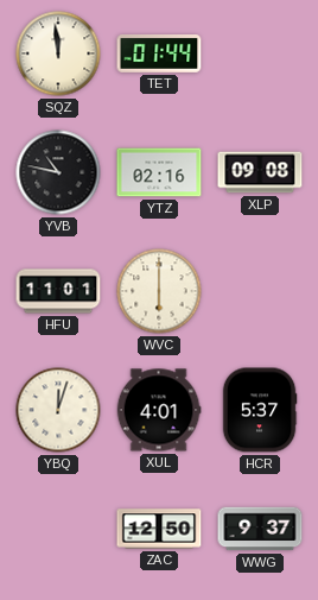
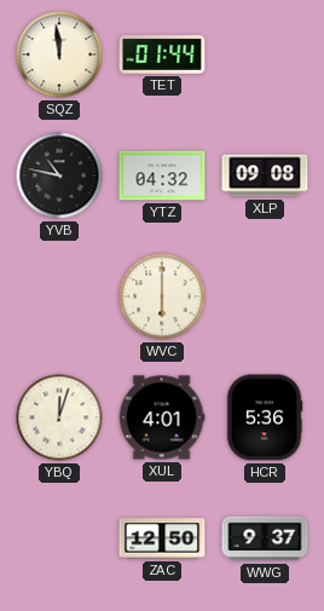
YTZ: 02:16 -> 04:32 (162, 175)
HFU: 11:01 -> none (58, 291)
HCR: 5:37 -> 5:36 (265, 417)
